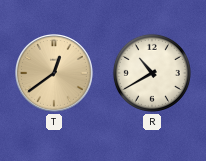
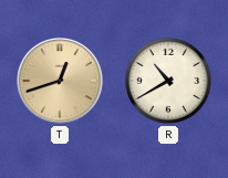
T: 12:39 -> 12:42 (61, 82)
